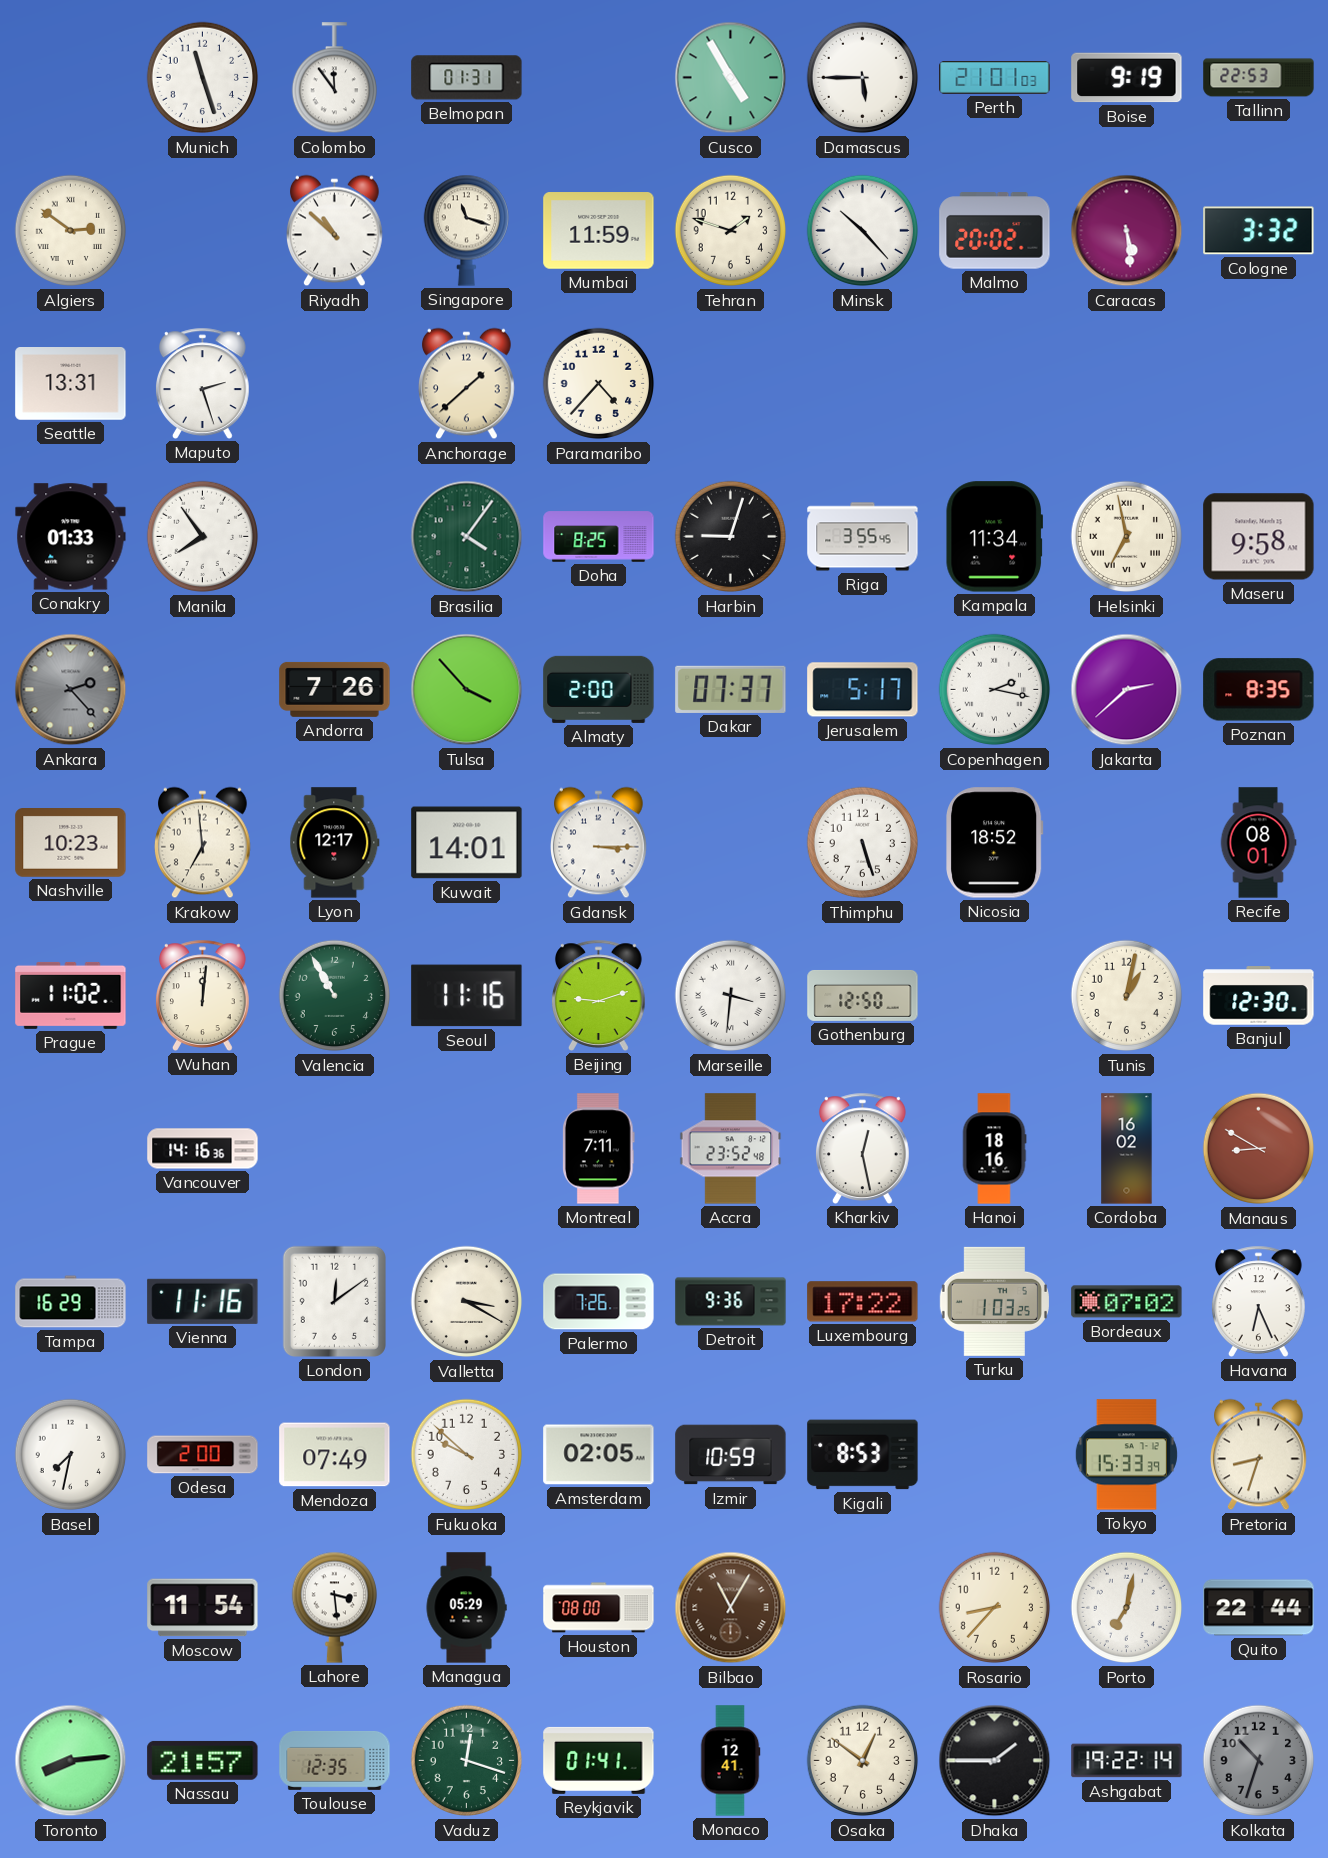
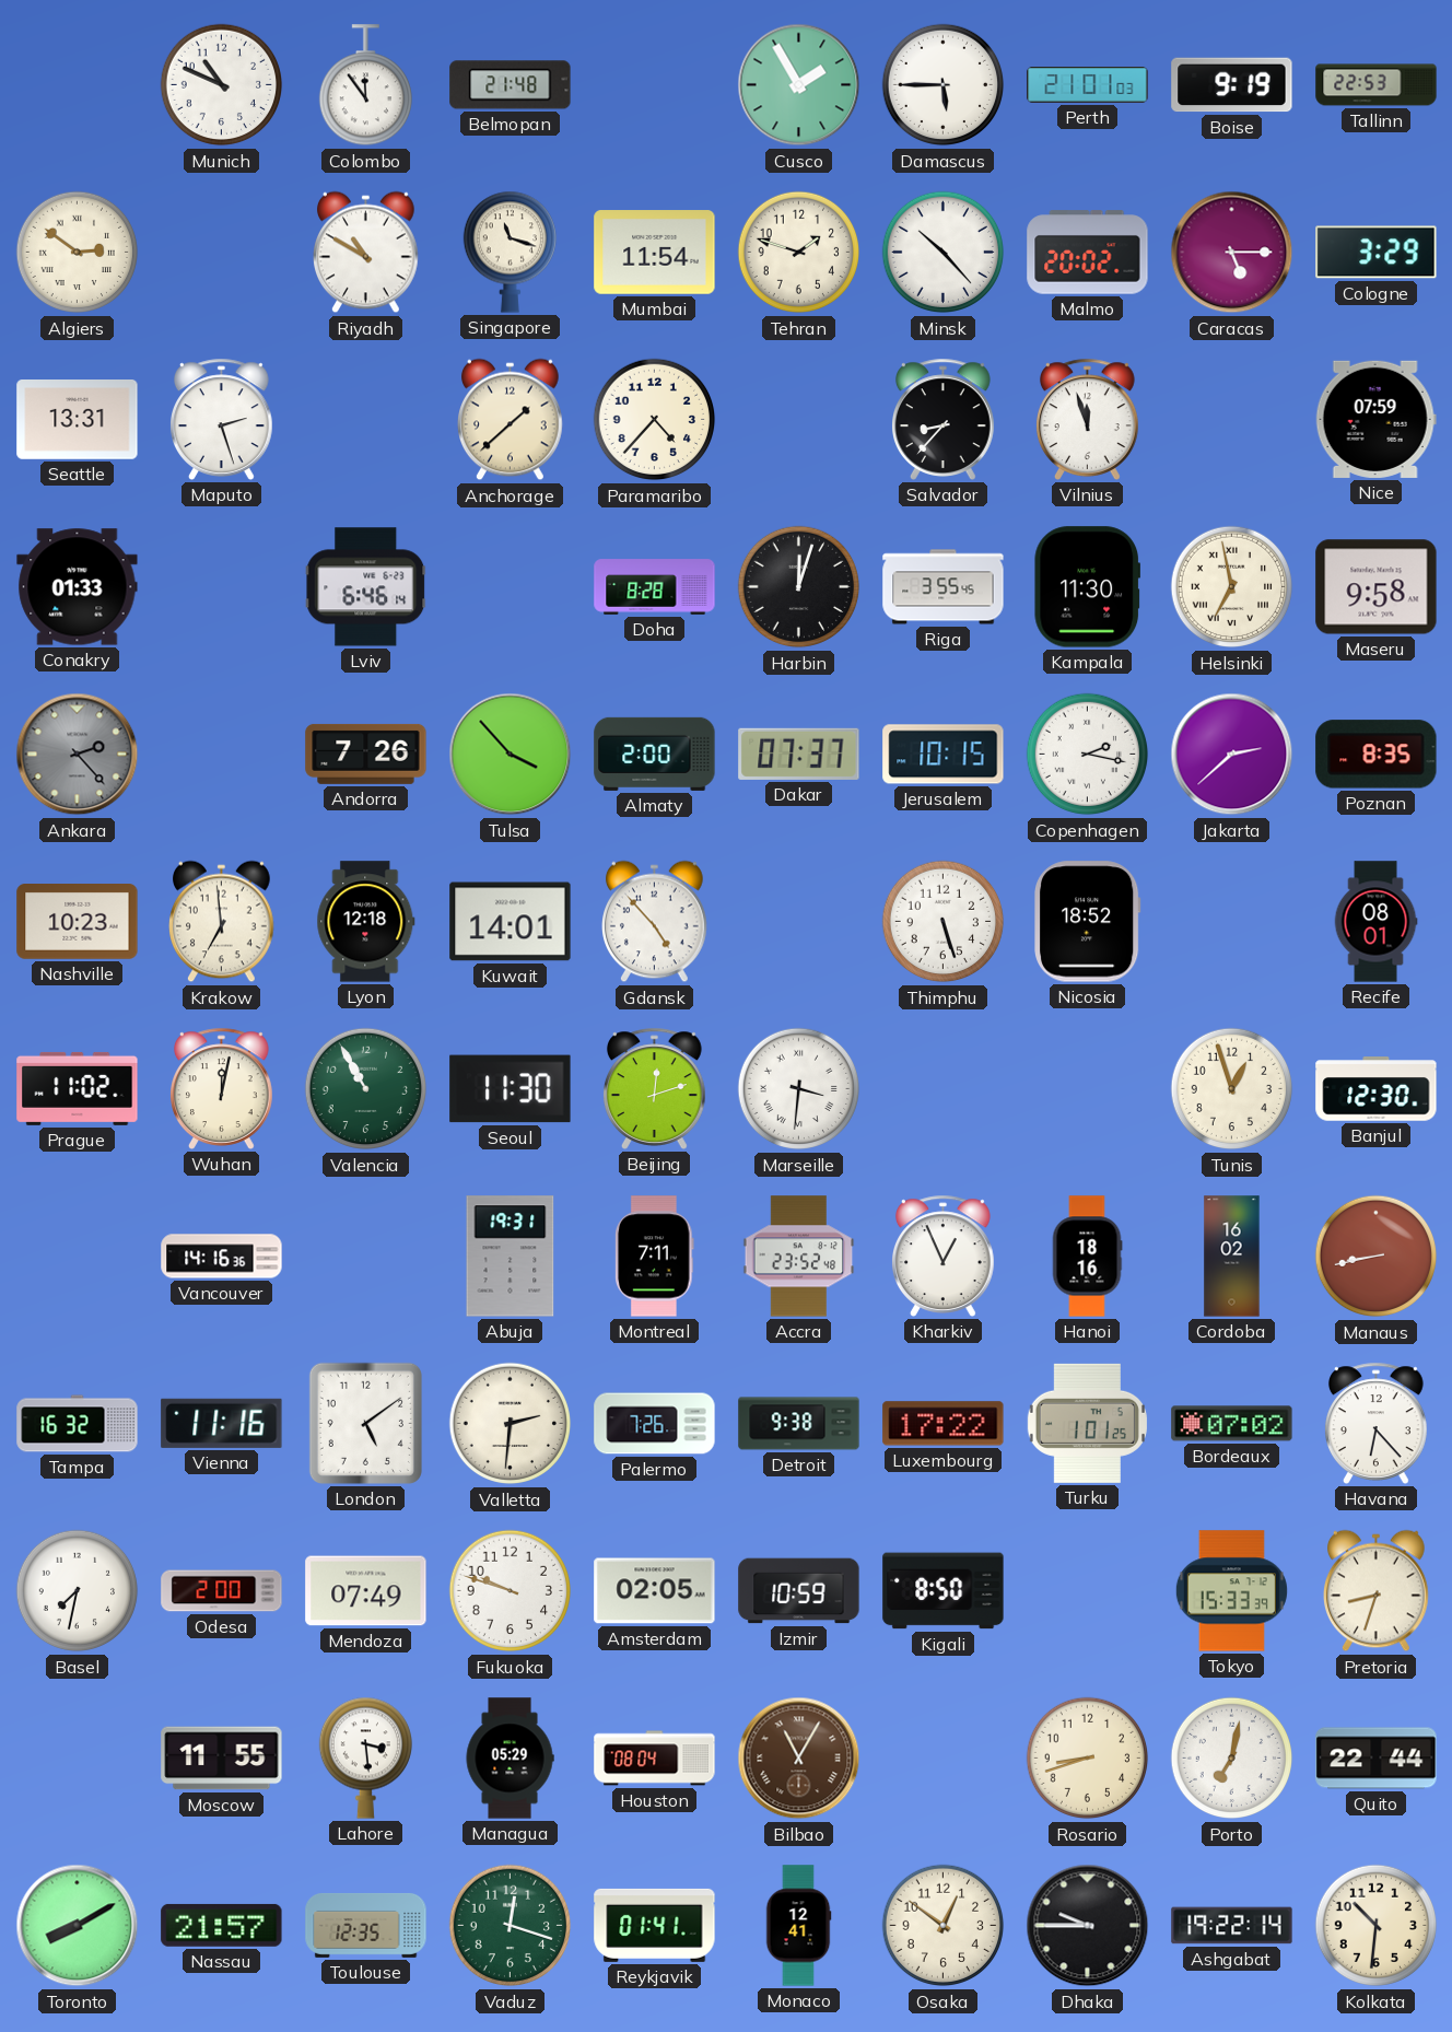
Munich: 11:27 -> 10:49 (222, 85)
Belmopan: 01:31 -> 21:48 (511, 85)
Cusco: 4:55 -> 1:55 (799, 85)
Riyadh: 10:52 -> 10:50 (366, 253)
Mumbai: 11:59 -> 11:54 (655, 253)
Caracas: 5:29 -> 5:15 (1232, 253)
Cologne: 3:32 -> 3:29 (1377, 253)
Salvador: none -> 8:37 (944, 419)
Vilnius: none -> 11:57 (1088, 419)
Nice: none -> 07:59 (1375, 419)
Manila: 7:54 -> none (203, 537)
Lviv: none -> 6:46 (366, 587)
Brasilia: 4:06 -> none (467, 537)
Doha: 8:25 -> 8:28 (655, 587)
Harbin: 9:03 -> 12:03 (799, 587)
Kampala: 11:34 -> 11:30 (1087, 587)
Jerusalem: 5:17 -> 10:15 (944, 755)
Lyon: 12:17 -> 12:18 (366, 922)
Gdansk: 3:15 -> 4:53 (655, 922)
Wuhan: 12:01 -> 12:02 (222, 1088)
Seoul: 11:16 -> 11:30 (511, 1089)
Beijing: 9:12 -> 12:12 (655, 1088)
Gothenburg: 12:50 -> none (863, 995)
Tunis: 1:02 -> 12:57 (1232, 1089)
Abuja: none -> 19:31 (511, 1257)
Kharkiv: 12:28 -> 12:56 (944, 1256)
Manaus: 8:50 -> 8:43 (1377, 1257)
Tampa: 16:29 -> 16:32 (78, 1424)
London: 12:09 -> 5:09 (365, 1423)
Valletta: 3:20 -> 2:31 (511, 1424)
Detroit: 9:36 -> 9:38 (799, 1424)
Turku: 1:03 -> 1:01 (1087, 1423)
Havana: 6:26 -> 6:23 (1377, 1423)
Fukuoka: 9:52 -> 9:48 (511, 1591)
Kigali: 8:53 -> 8:50 (944, 1591)
Moscow: 11:54 -> 11:55 (222, 1759)
Houston: 08:00 -> 08:04 (655, 1759)
Rosario: 8:37 -> 8:42 (1088, 1759)
Toronto: 8:14 -> 8:10 (78, 1926)
Dhaka: 1:45 -> 9:45 (1088, 1926)
Kolkata: 10:33 -> 10:31 (1377, 1926)
Kolkata dial: grey -> cream (1377, 1926)
